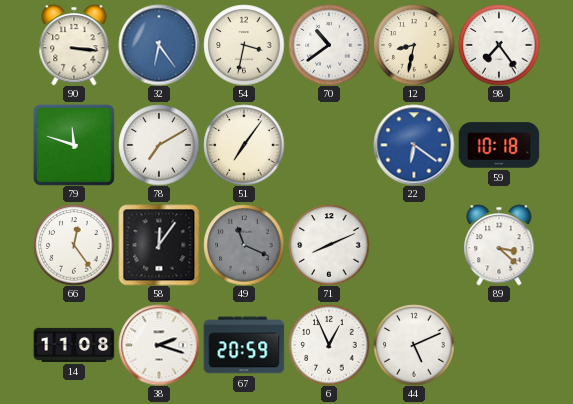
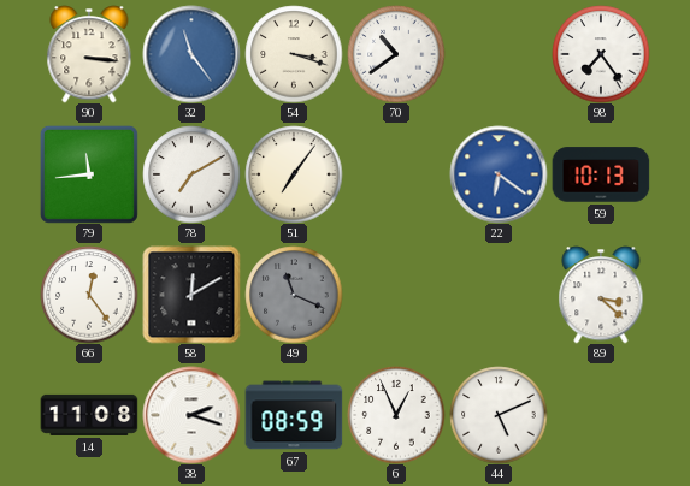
32: 6:24 -> 11:24 (191, 54)
54: 3:32 -> 3:18 (294, 54)
12: 8:32 -> none (414, 45)
79: 11:48 -> 11:44 (89, 174)
59: 10:18 -> 10:13 (601, 174)
58: 12:06 -> 12:10 (191, 295)
71: 8:11 -> none (329, 245)
67: 20:59 -> 08:59 (294, 415)
